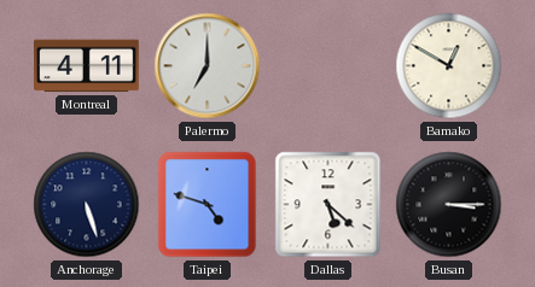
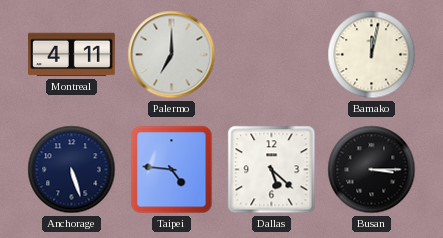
Bamako: 12:50 -> 12:02 (372, 55)
Taipei: 4:48 -> 4:46 (172, 170)
